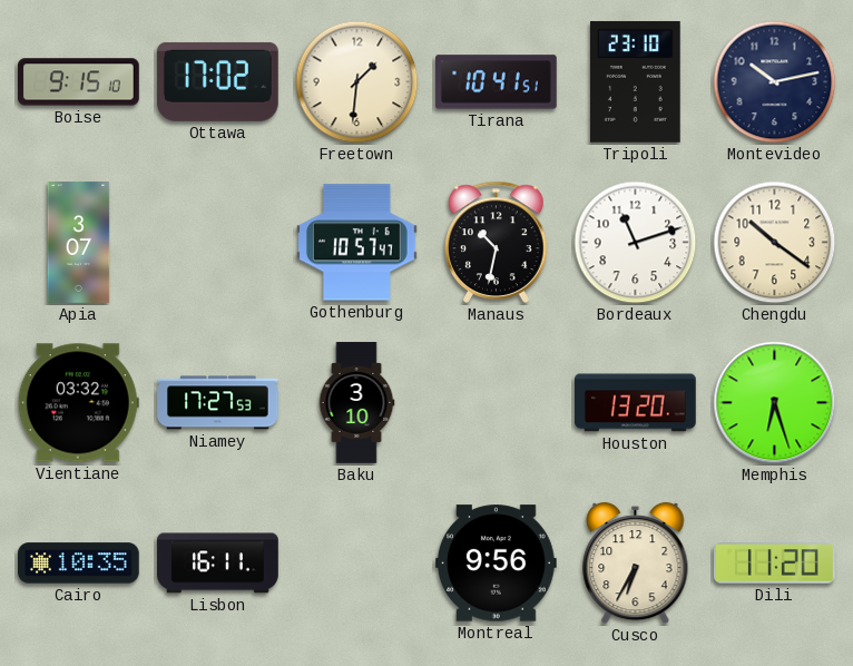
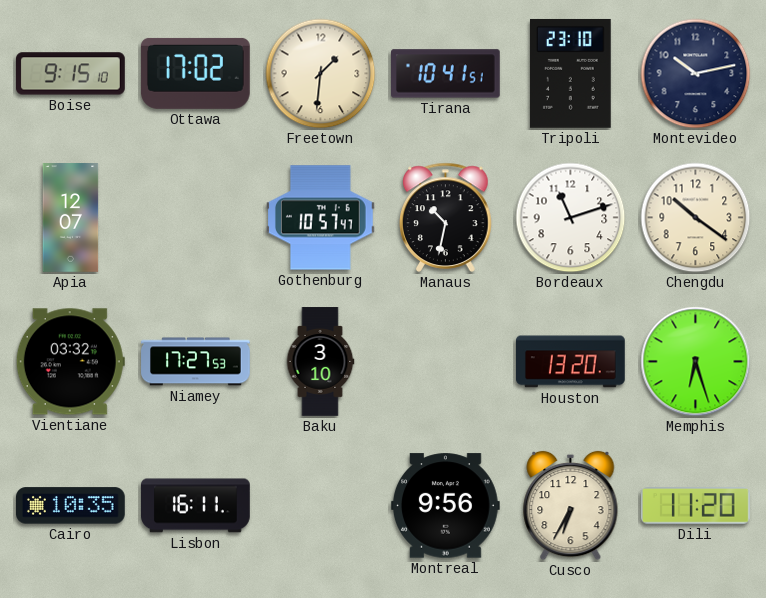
Apia: 3:07 -> 12:07 (71, 218)
